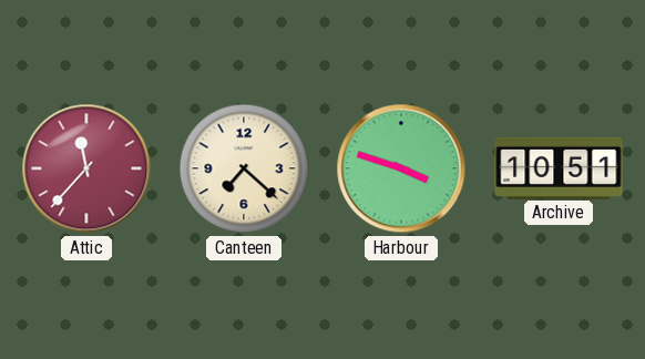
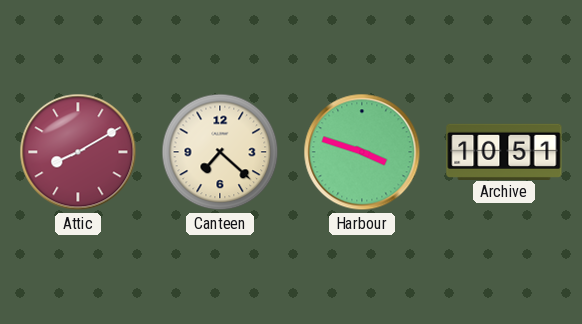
Attic: 11:37 -> 8:10 (78, 152)
